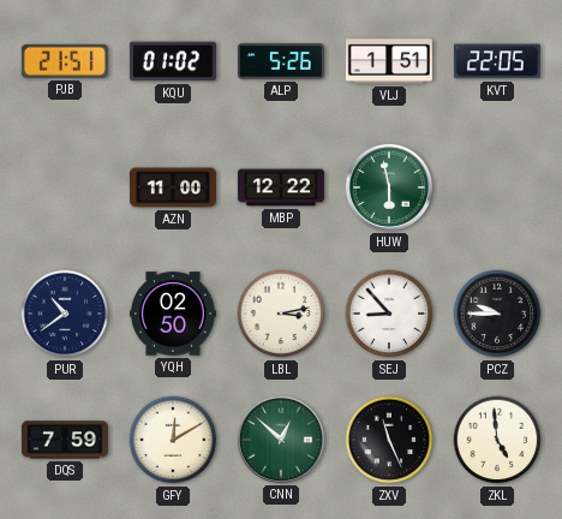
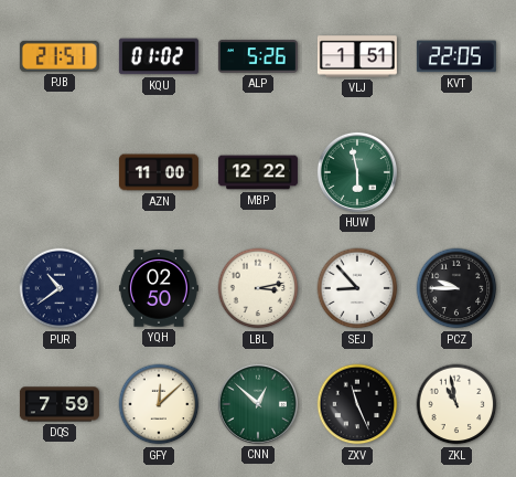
GFY: 12:10 -> 12:08 (159, 404)
ZKL: 4:59 -> 10:58 (456, 404)
